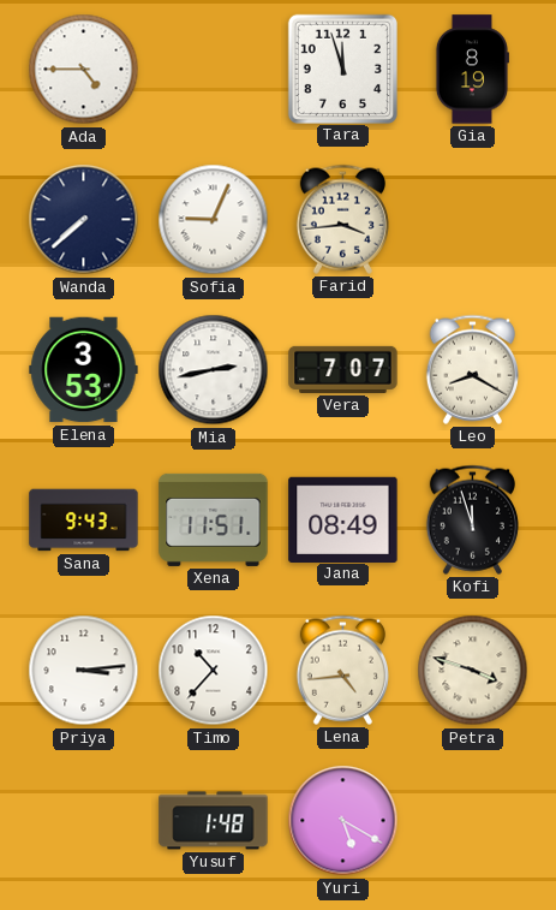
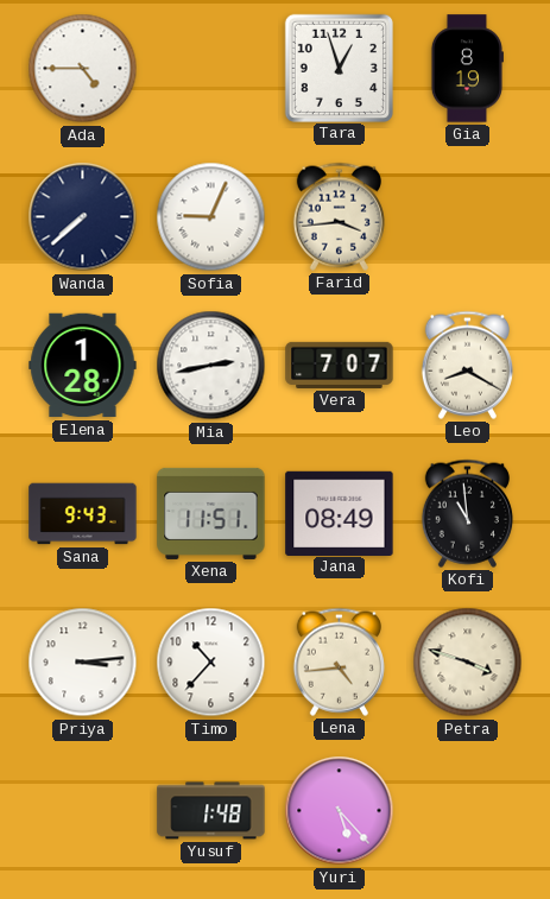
Tara: 11:57 -> 12:57 (339, 68)
Elena: 3:53 -> 1:28 (83, 366)
Kofi: 11:57 -> 10:59 (467, 513)
Yuri: 5:20 -> 5:23 (340, 811)
